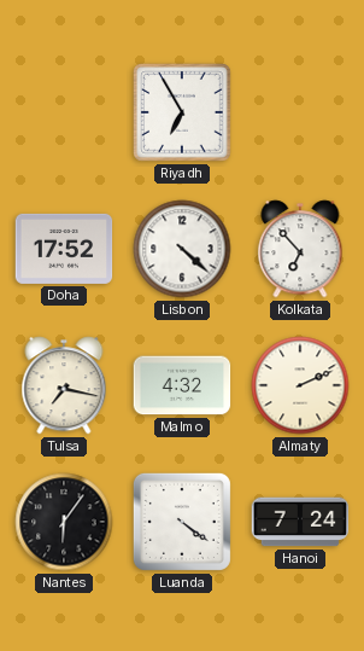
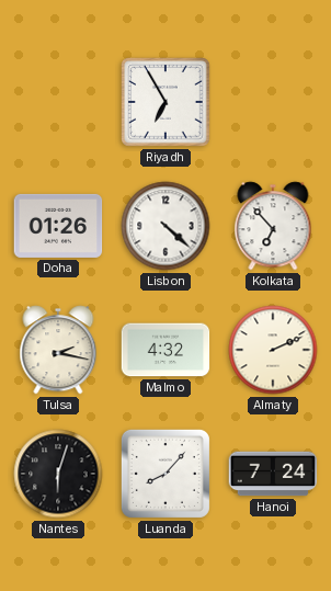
Doha: 17:52 -> 01:26 (58, 226)
Tulsa: 7:17 -> 2:17 (58, 350)
Nantes: 6:06 -> 6:03 (58, 474)
Luanda: 4:21 -> 8:07 (165, 474)
